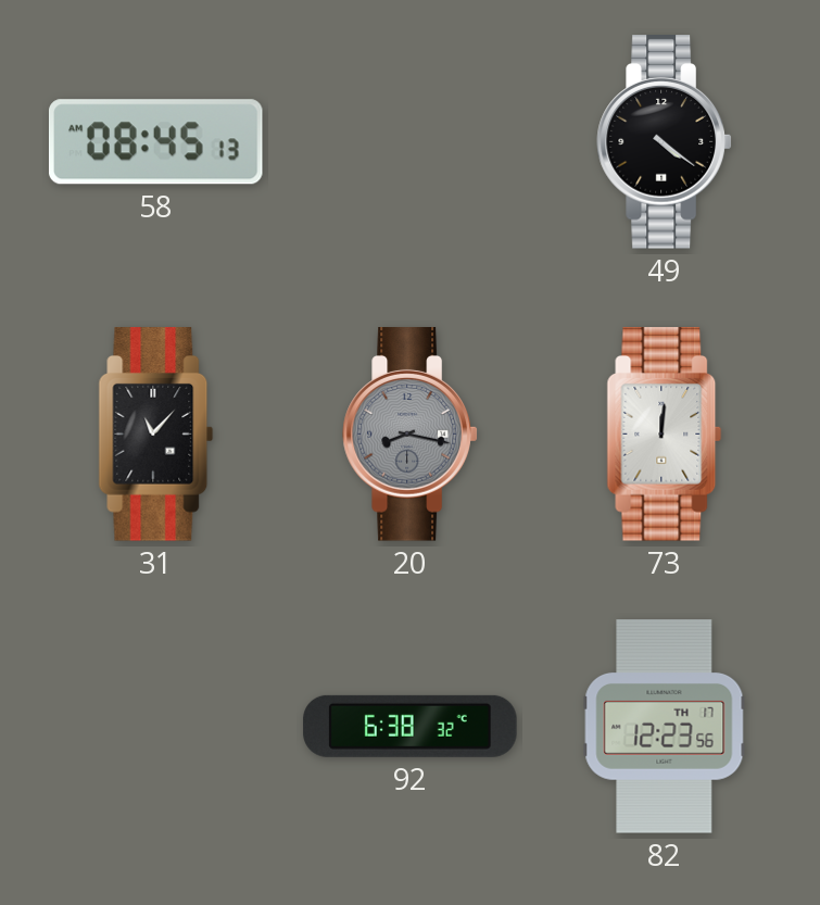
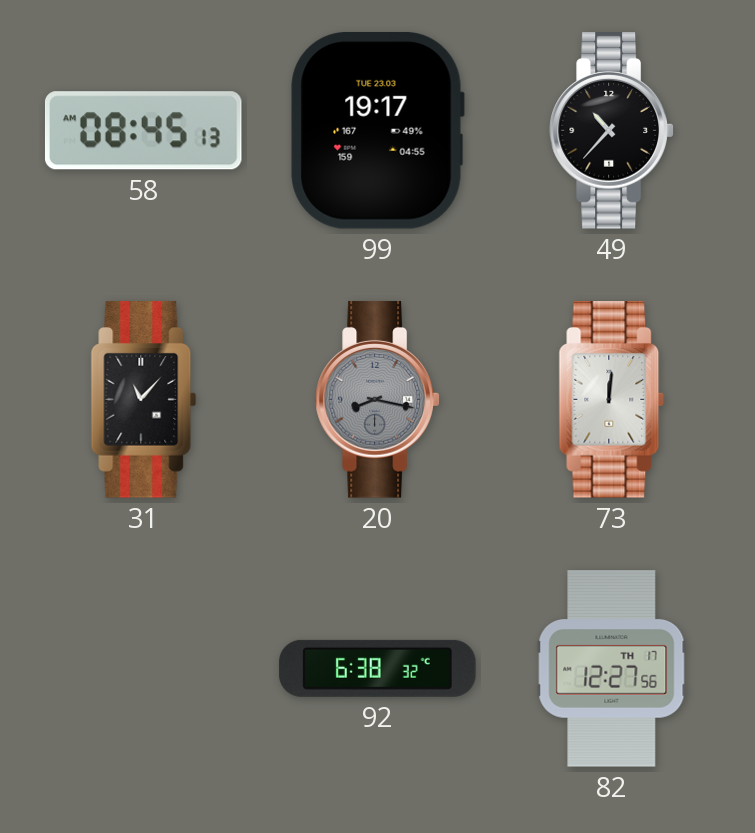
99: none -> 19:17 (377, 130)
49: 4:21 -> 10:37 (612, 131)
82: 12:23 -> 12:27 (612, 669)
